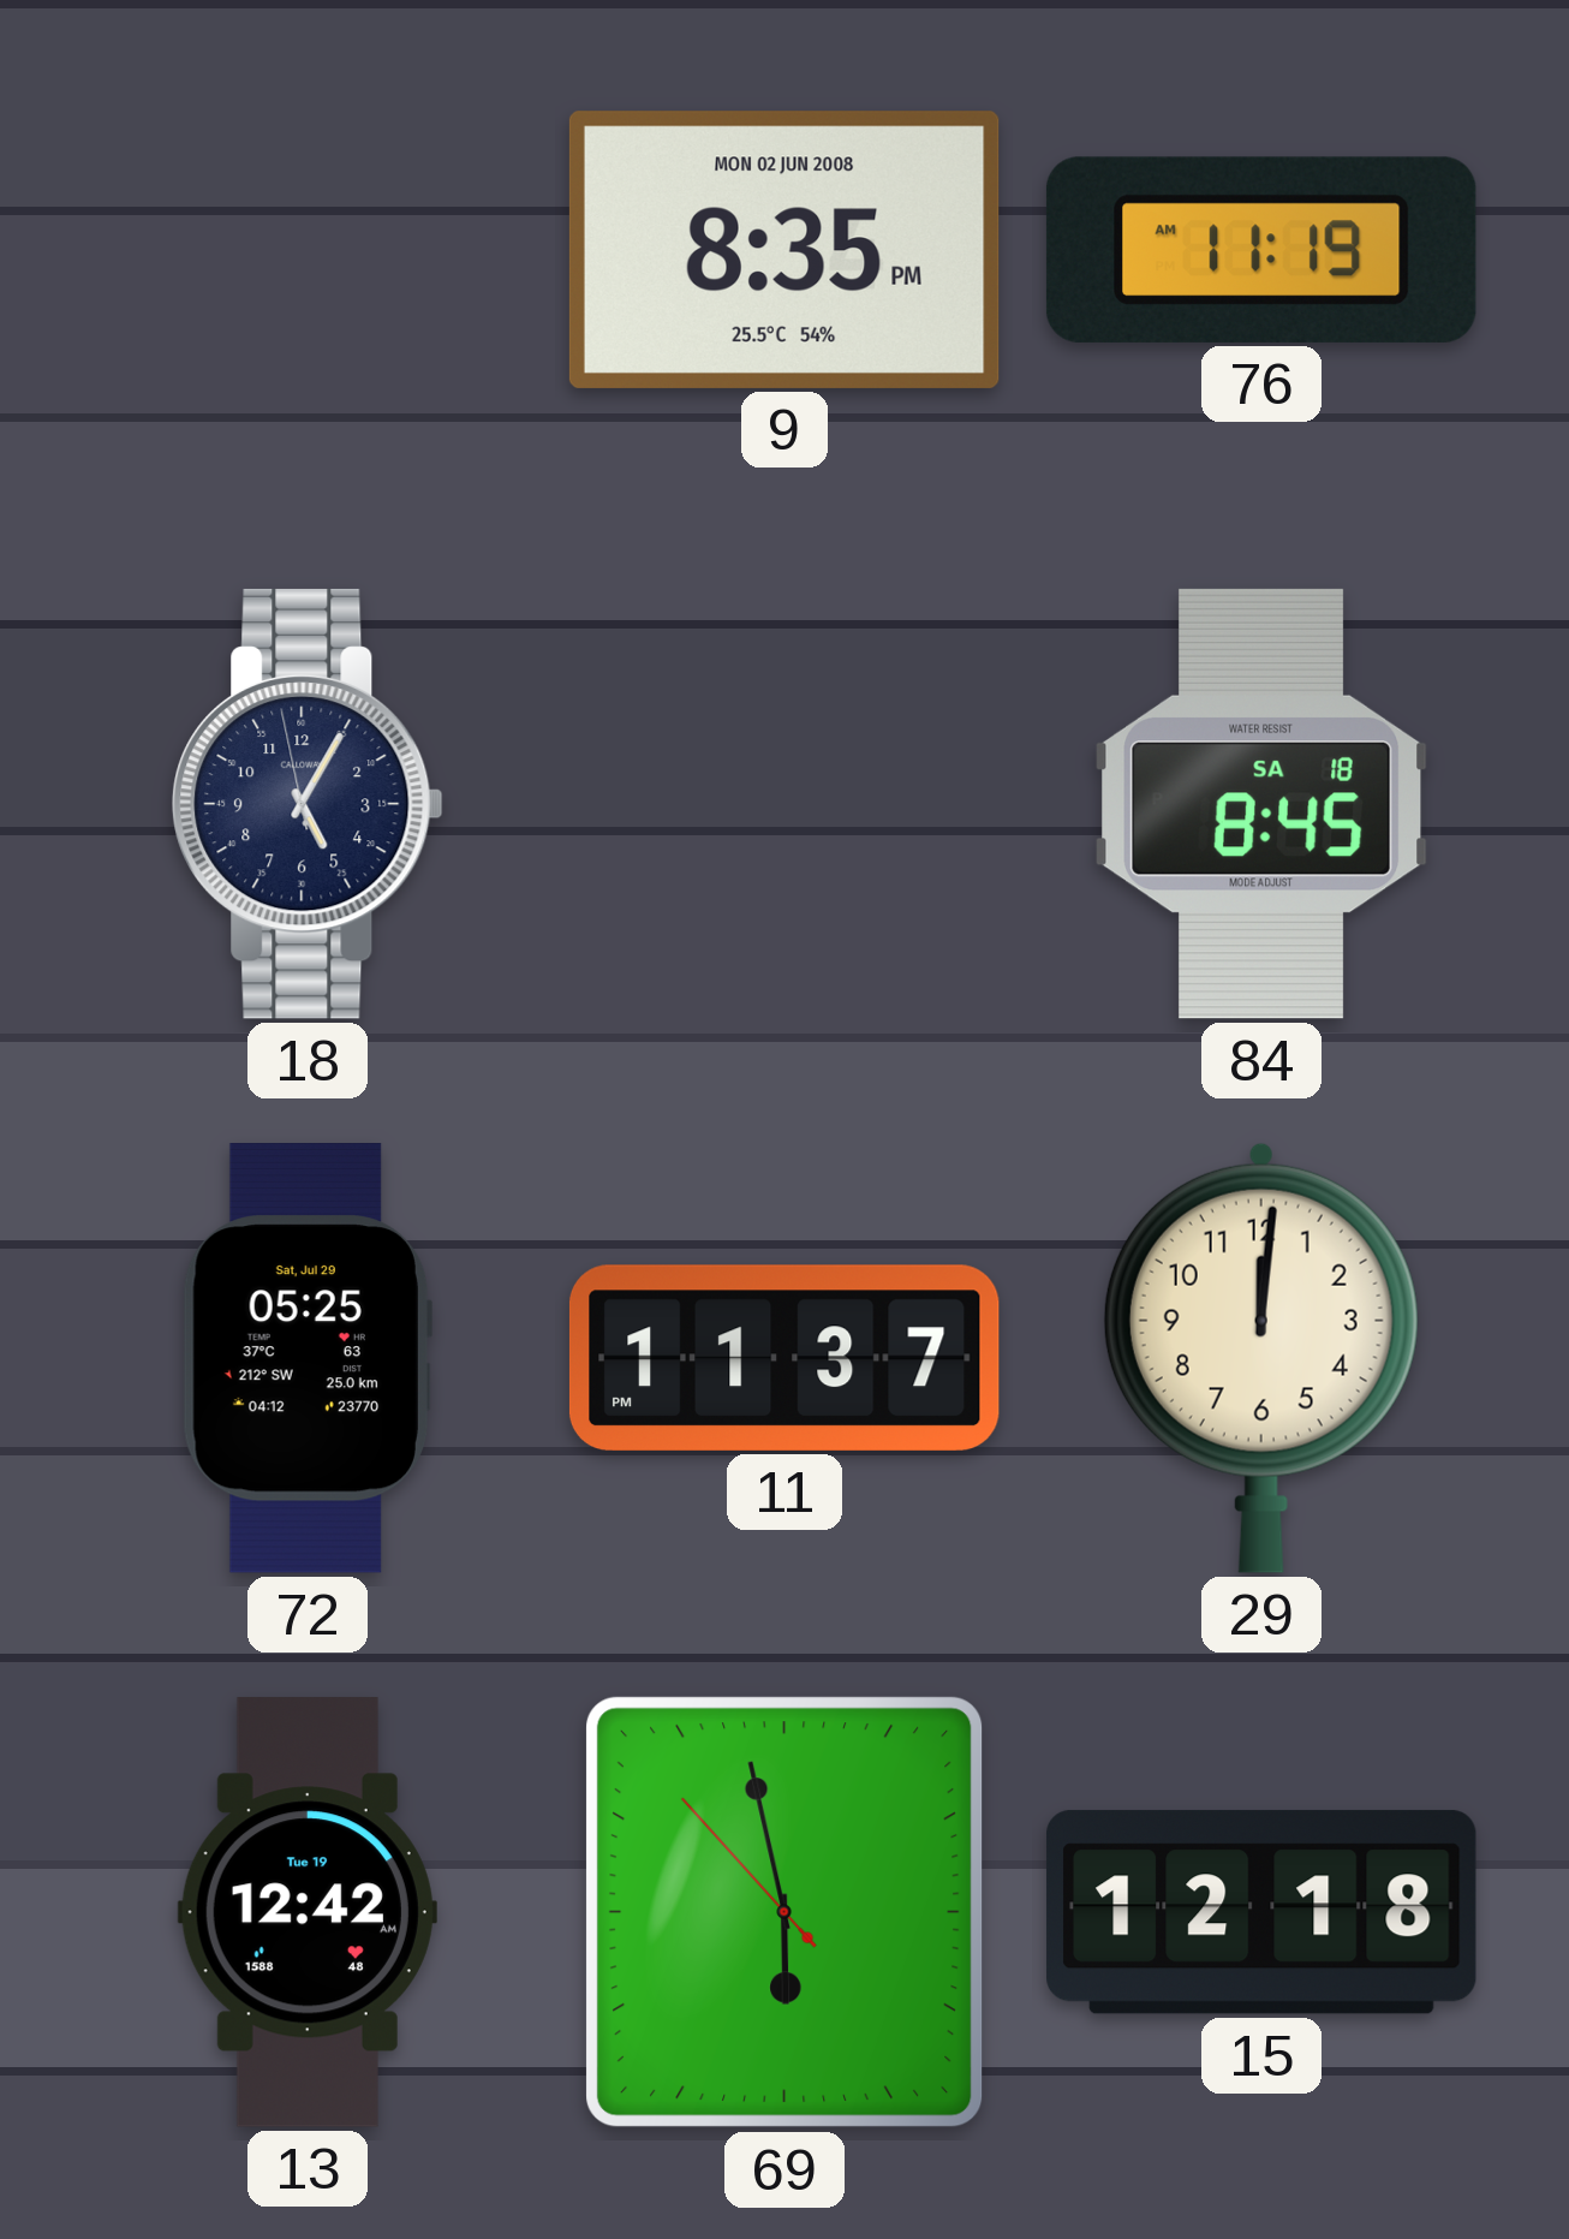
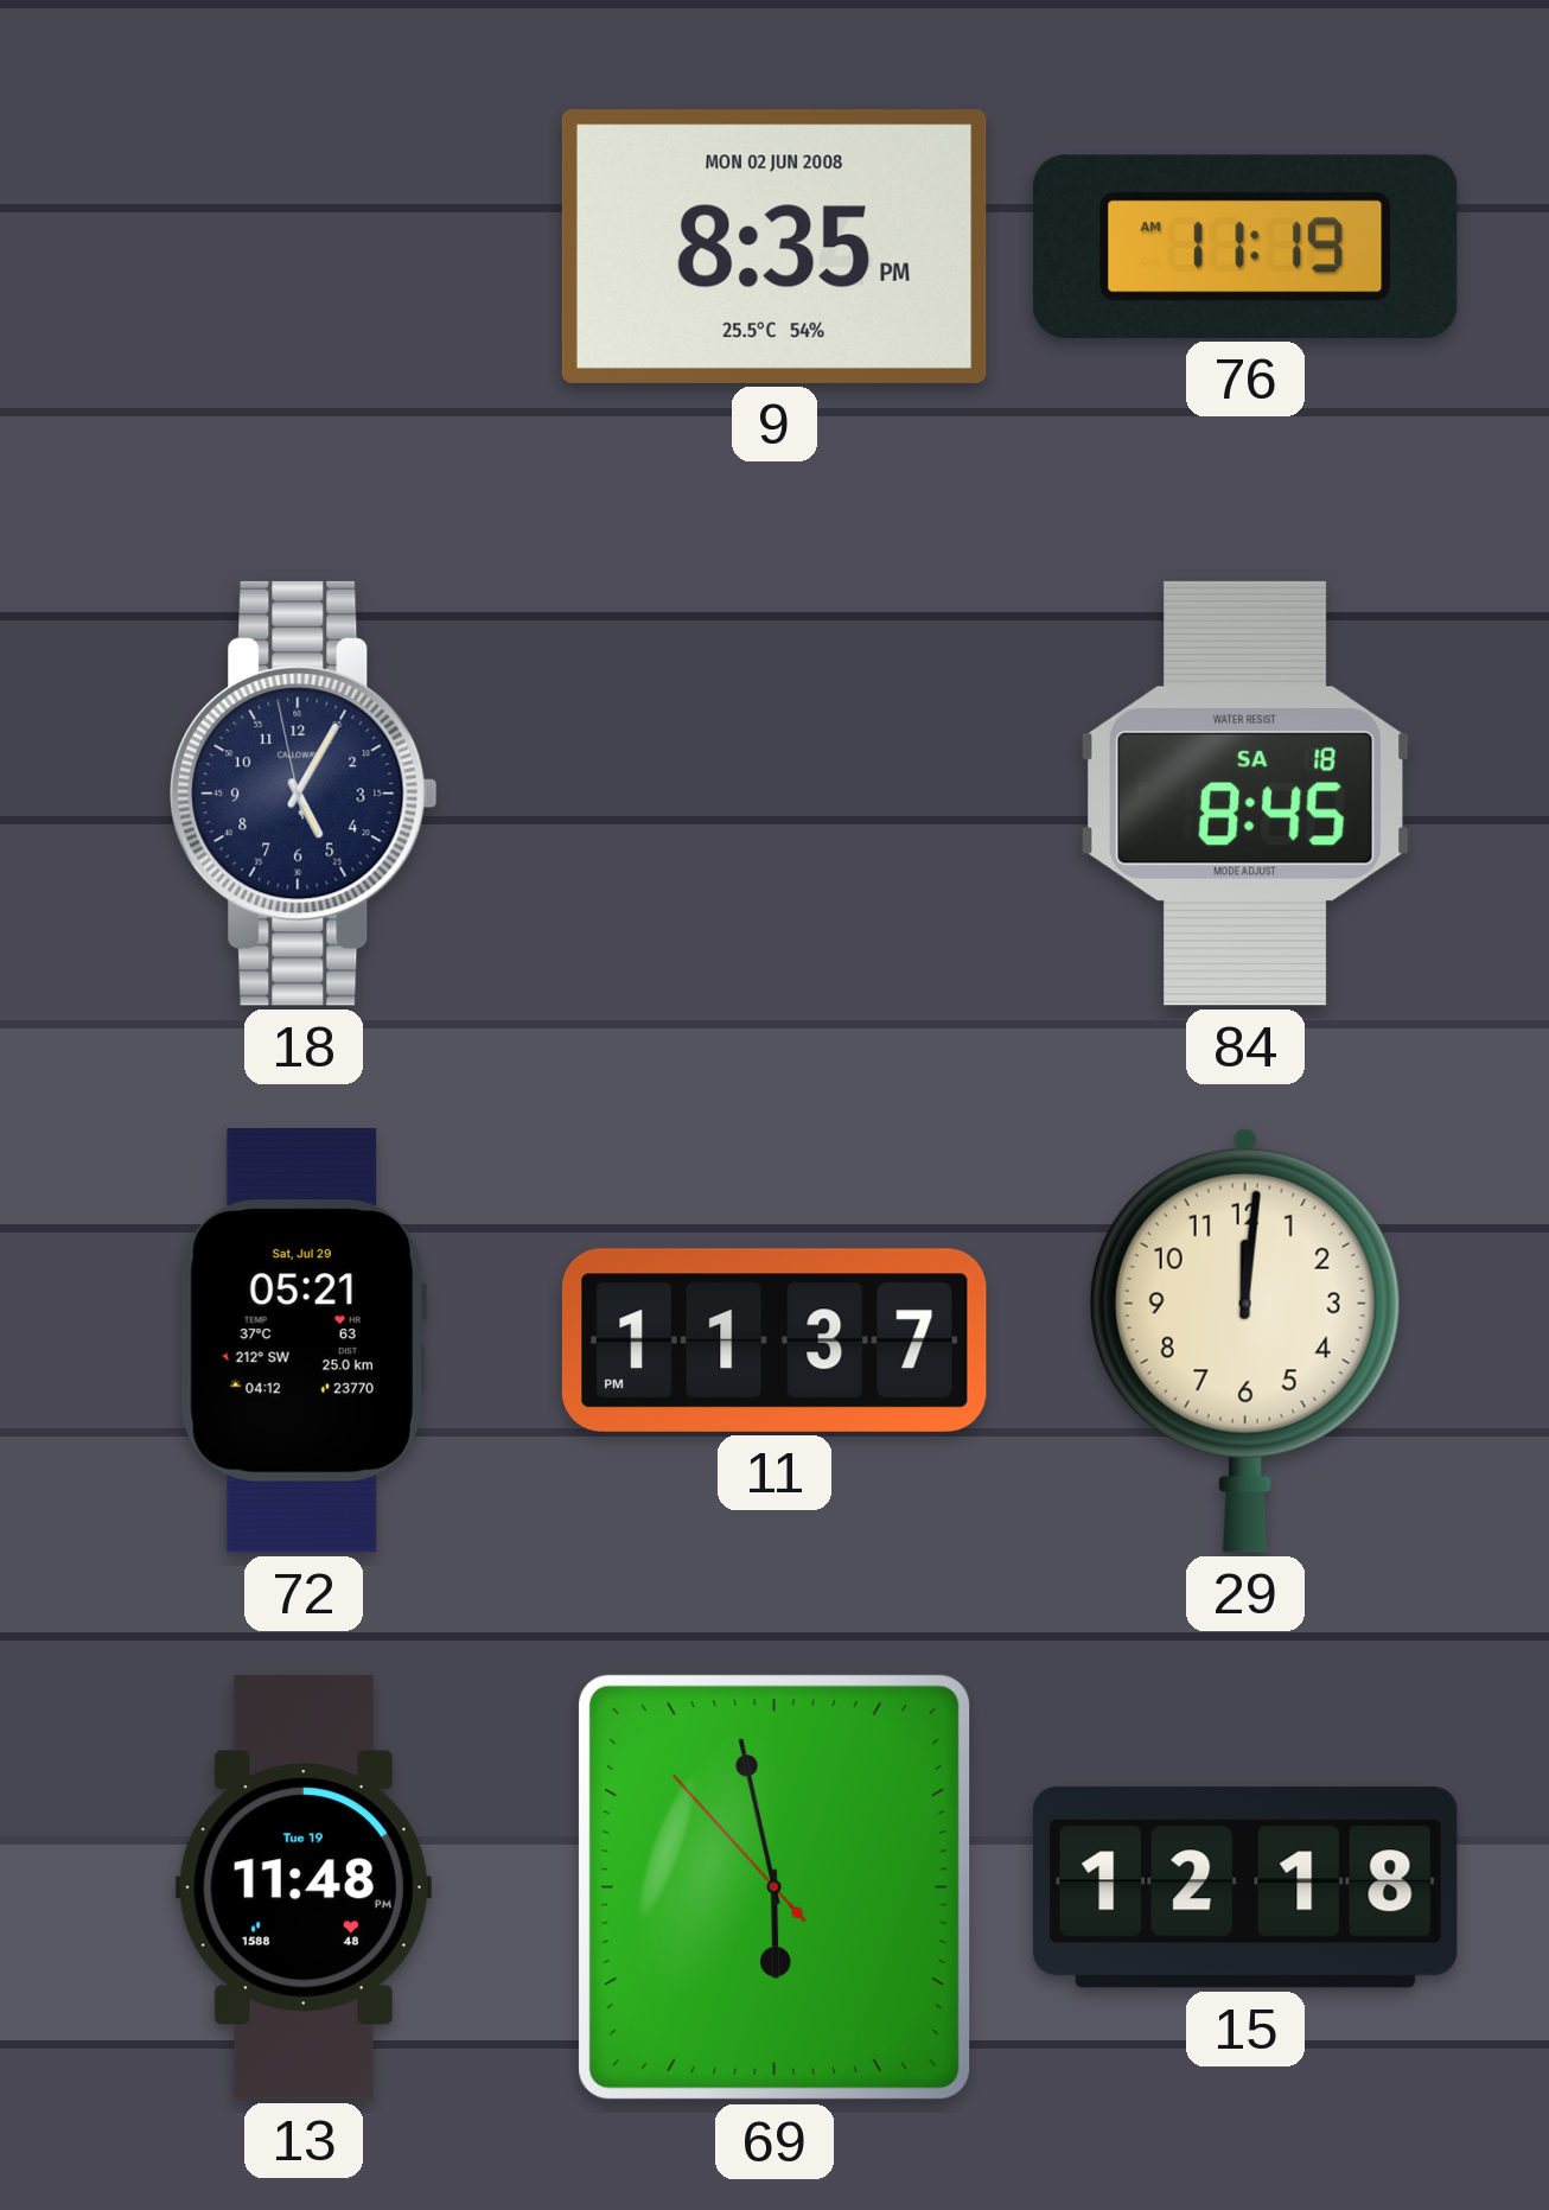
72: 05:25 -> 05:21 (302, 1342)
13: 12:42 -> 11:48 (304, 1887)
